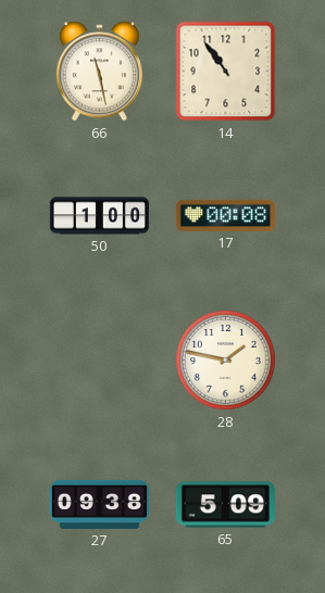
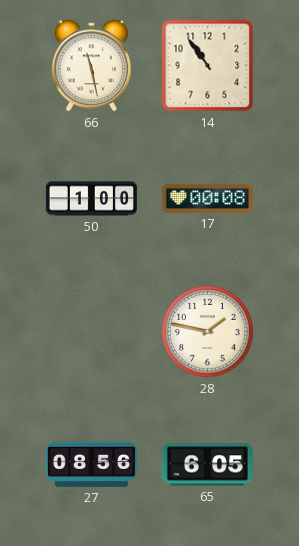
27: 09:38 -> 08:56 (91, 464)
65: 5:09 -> 6:05 (207, 465)
